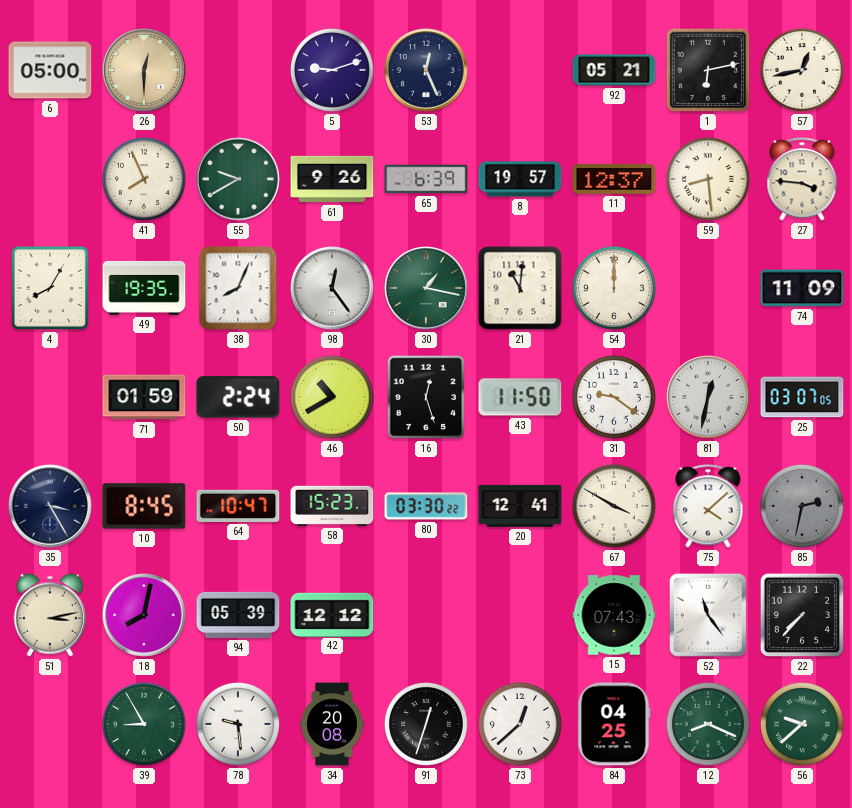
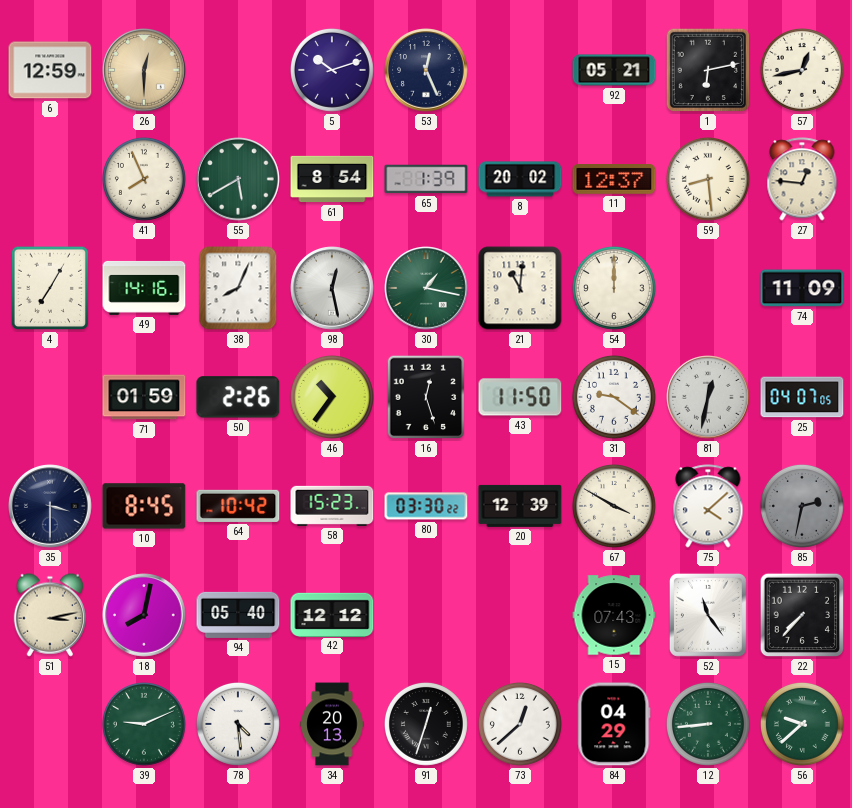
6: 05:00 -> 12:59 (50, 70)
5: 9:12 -> 10:12 (332, 70)
55: 9:40 -> 5:40 (238, 179)
61: 9:26 -> 8:54 (332, 179)
65: 6:39 -> 1:39 (426, 179)
8: 19:57 -> 20:02 (520, 179)
27: 3:46 -> 12:46 (802, 179)
4: 8:05 -> 7:05 (50, 288)
49: 19:35 -> 14:16 (144, 288)
98: 12:24 -> 12:28 (332, 288)
50: 2:24 -> 2:26 (238, 397)
46: 10:40 -> 10:36 (332, 397)
25: 03:07 -> 04:07 (802, 397)
35: 3:25 -> 3:30 (50, 506)
64: 10:47 -> 10:42 (238, 506)
20: 12:41 -> 12:39 (520, 506)
94: 05:39 -> 05:40 (238, 615)
39: 8:55 -> 9:11 (144, 724)
78: 9:29 -> 4:29 (238, 724)
34: 20:08 -> 20:13 (332, 724)
84: 04:25 -> 04:29 (614, 724)
12: 8:19 -> 8:44 (708, 724)
